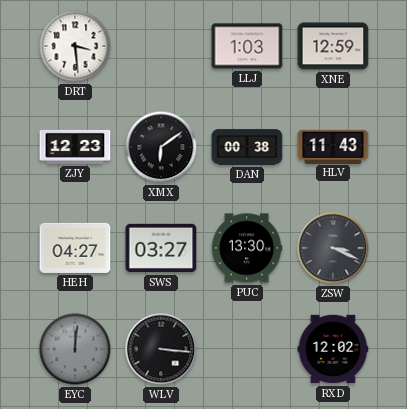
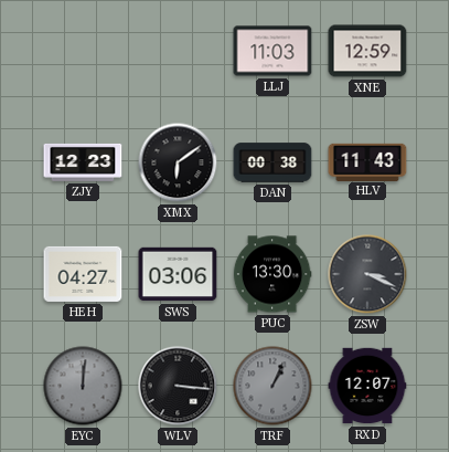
DRT: 3:29 -> none (75, 46)
LLJ: 1:03 -> 11:03 (272, 51)
SWS: 03:27 -> 03:06 (178, 274)
TRF: none -> 1:04 (272, 386)
RXD: 12:02 -> 12:07 (367, 386)
